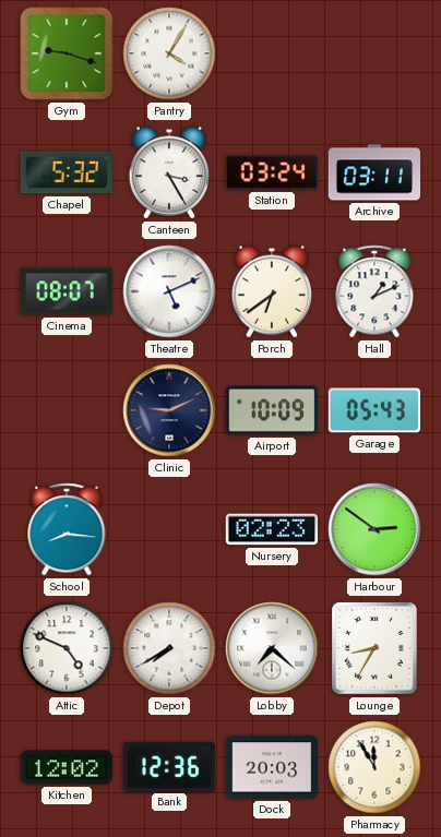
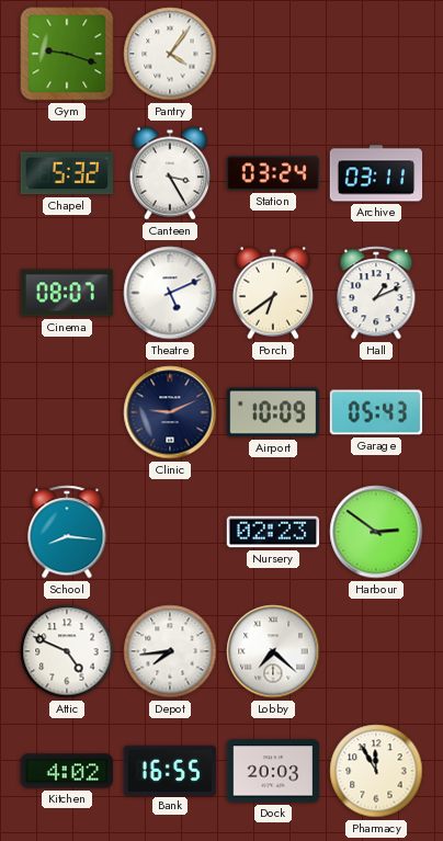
Pantry: 4:05 -> 4:06 (170, 54)
Depot: 7:40 -> 7:44 (170, 651)
Lounge: 8:35 -> none (376, 648)
Kitchen: 12:02 -> 4:02 (67, 771)
Bank: 12:36 -> 16:55 (170, 770)
